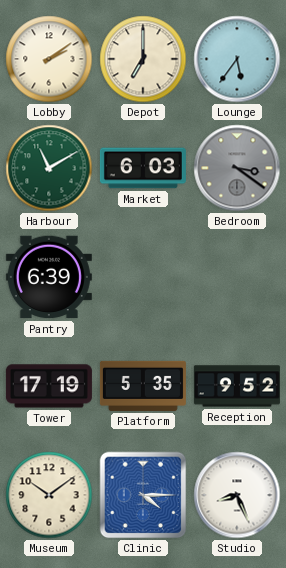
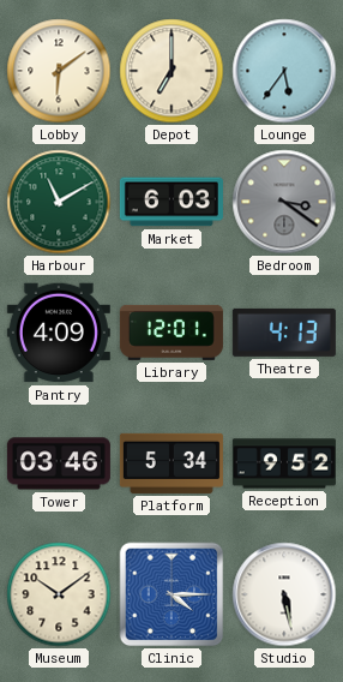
Lobby: 2:09 -> 6:09 (59, 71)
Pantry: 6:39 -> 4:09 (59, 333)
Library: none -> 12:01 (171, 333)
Theatre: none -> 4:13 (284, 333)
Tower: 17:19 -> 03:46 (59, 463)
Platform: 5:35 -> 5:34 (171, 463)
Studio: 8:26 -> 5:28 (284, 594)
